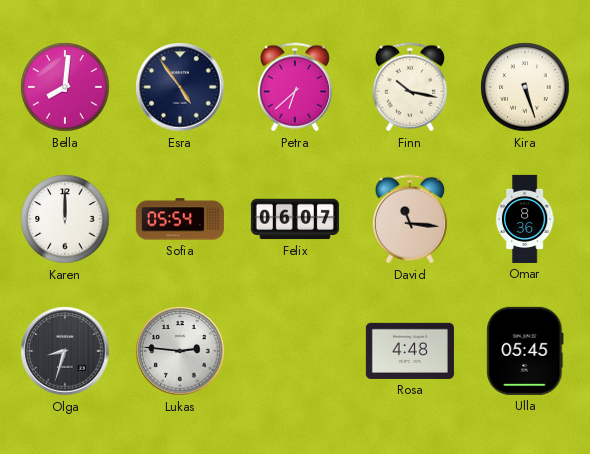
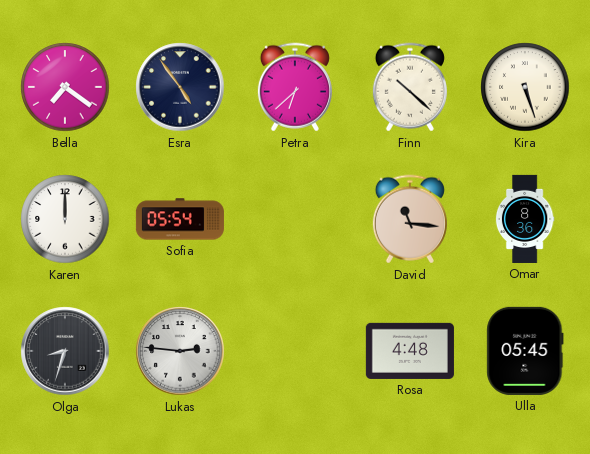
Bella: 8:01 -> 7:21 (65, 87)
Finn: 10:17 -> 10:22 (410, 87)
Felix: 06:07 -> none (295, 219)
